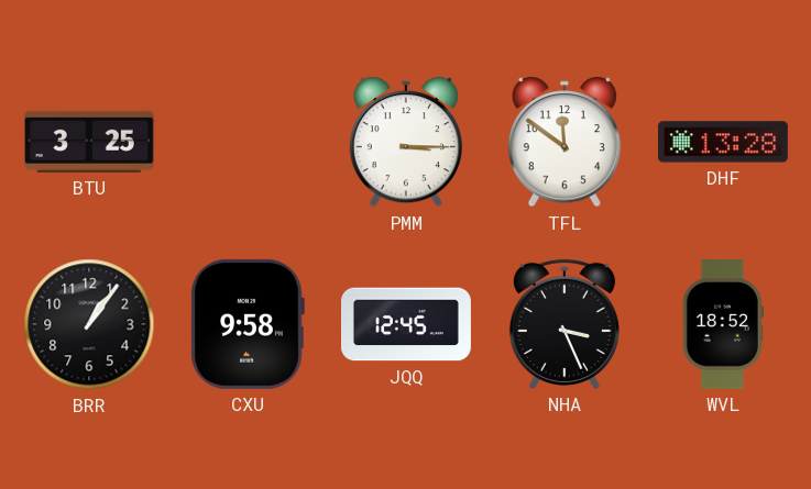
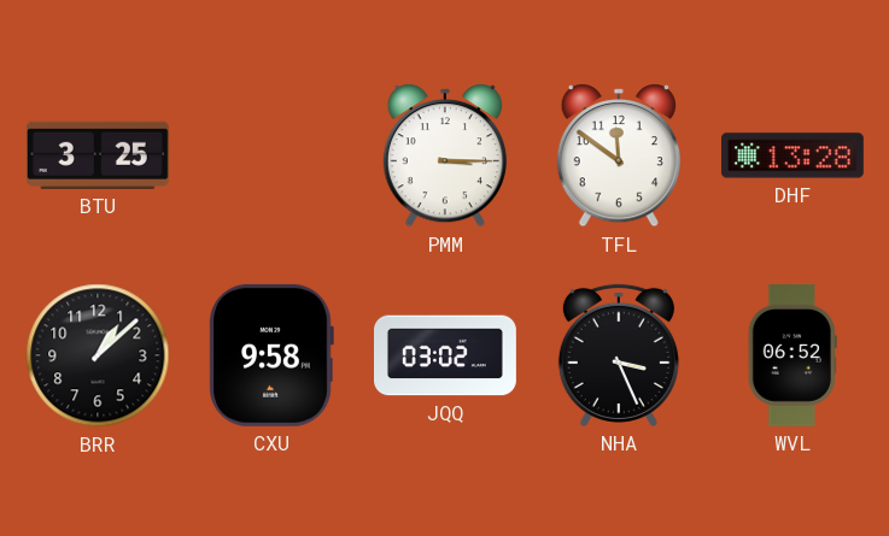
BRR: 1:06 -> 1:08 (98, 355)
JQQ: 12:45 -> 03:02 (446, 355)
WVL: 18:52 -> 06:52 (793, 355)
